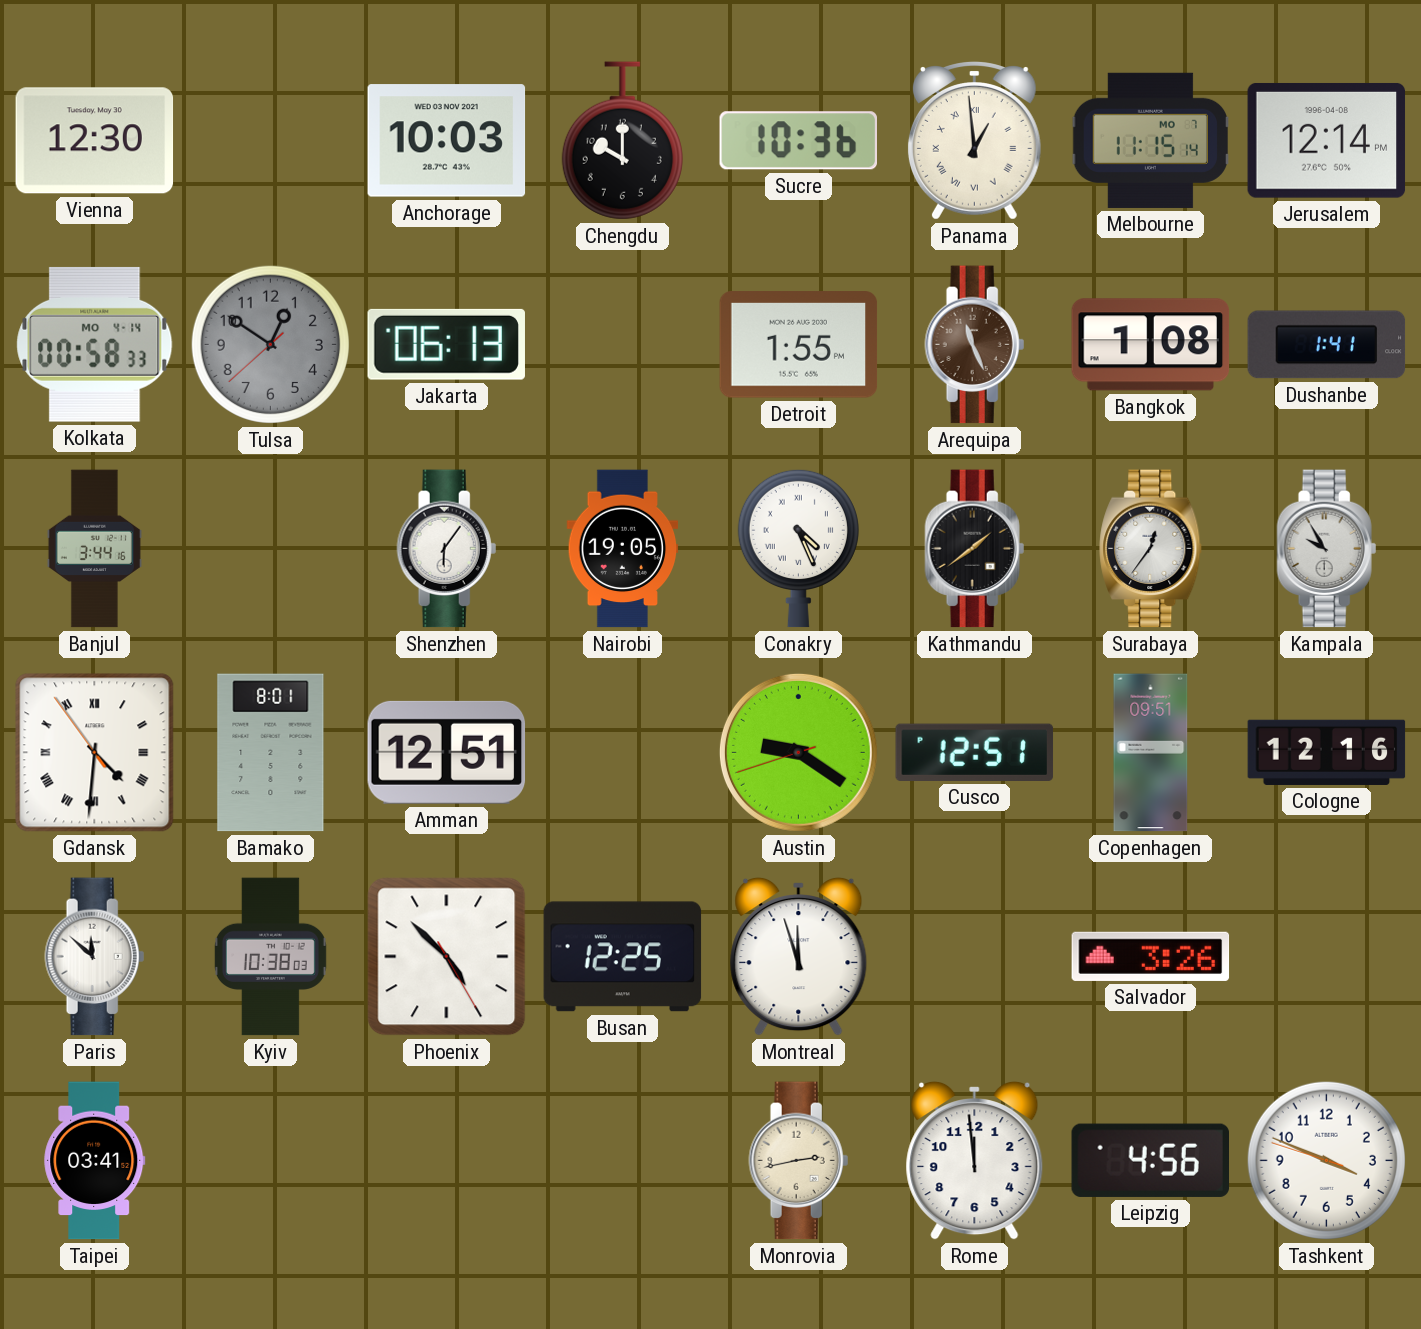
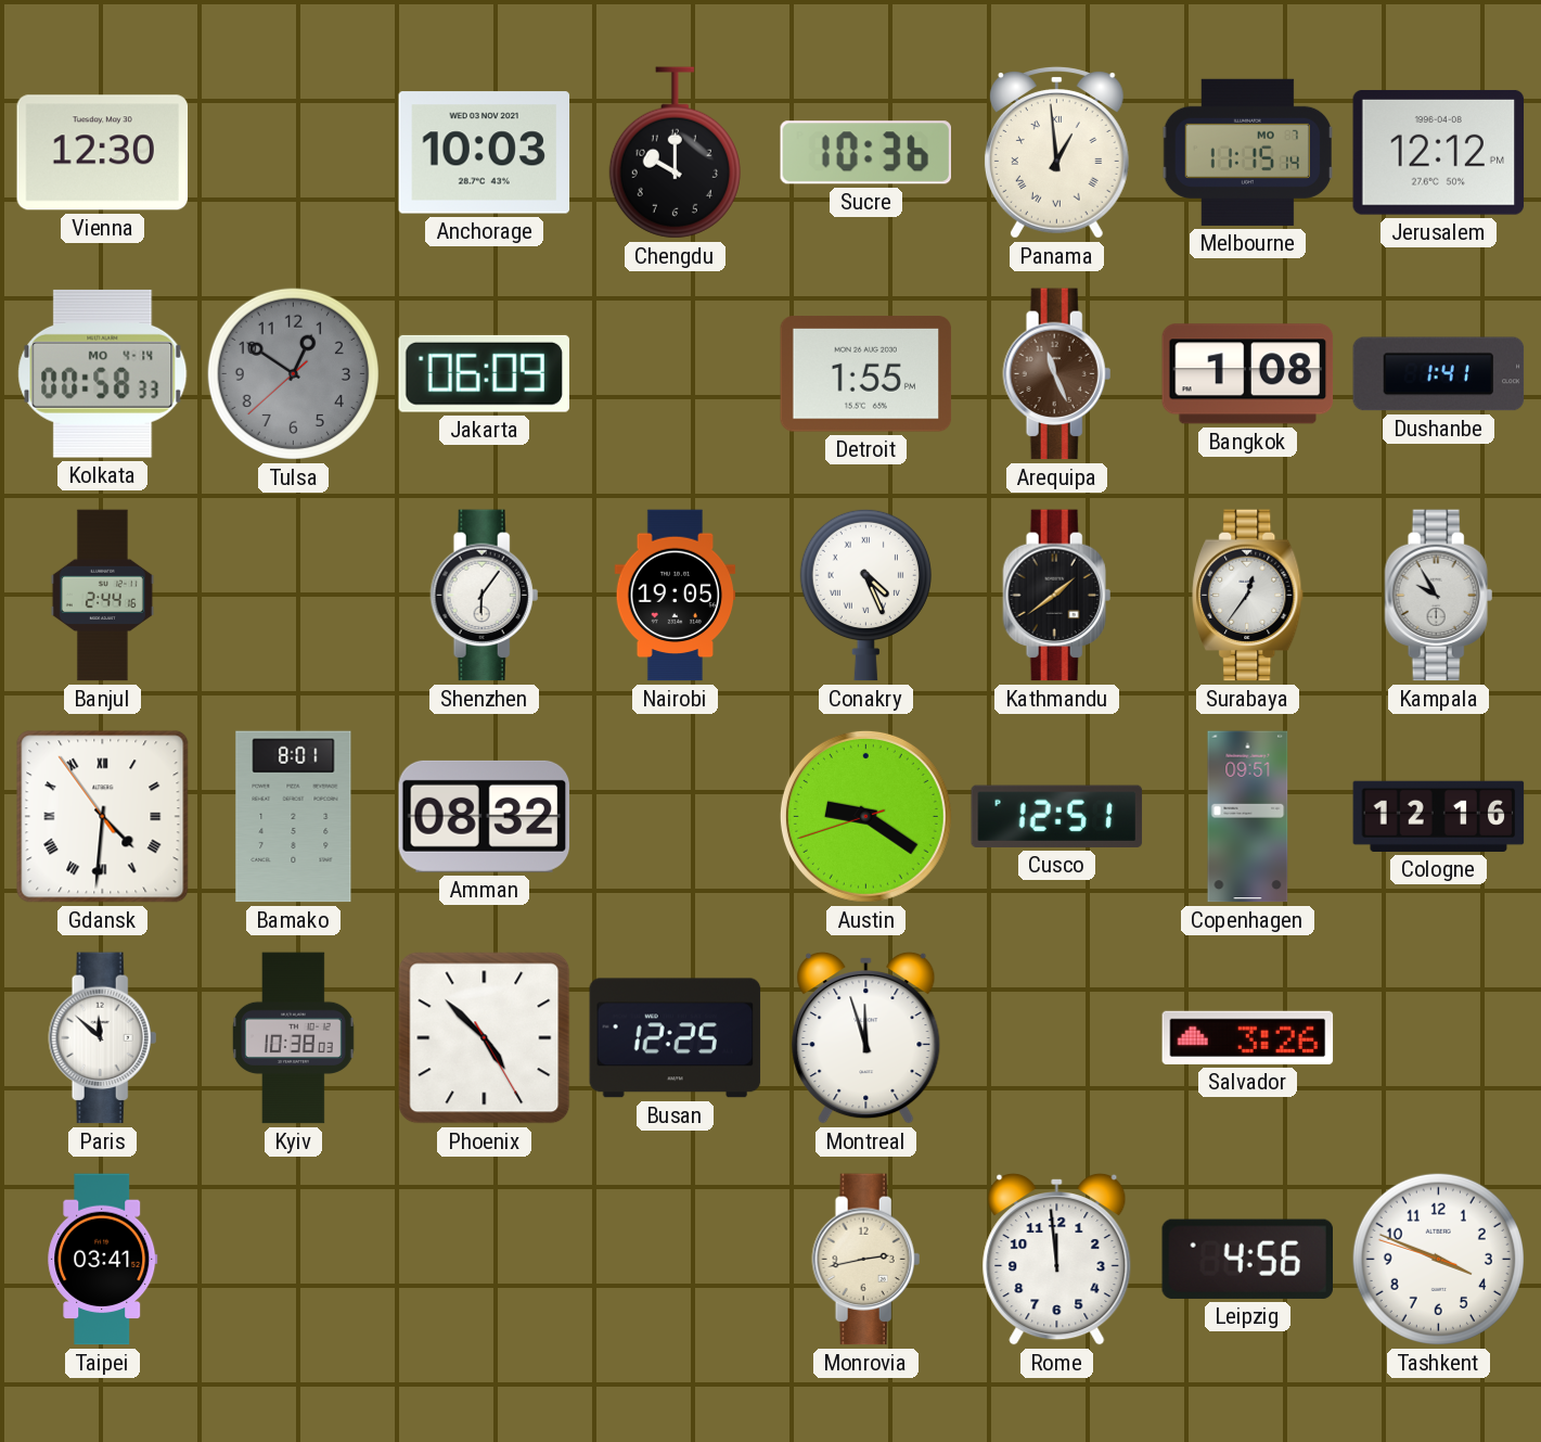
Jerusalem: 12:14 -> 12:12 (1439, 152)
Jakarta: 06:13 -> 06:09 (484, 373)
Banjul: 3:44 -> 2:44 (102, 596)
Amman: 12:51 -> 08:32 (485, 816)
